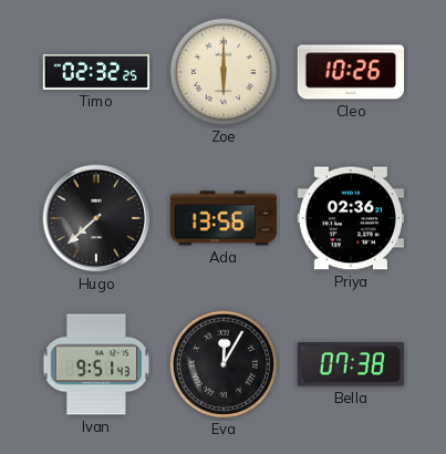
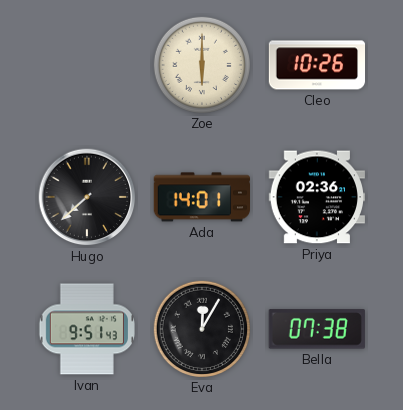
Timo: 02:32 -> none (96, 72)
Ada: 13:56 -> 14:01 (201, 197)
